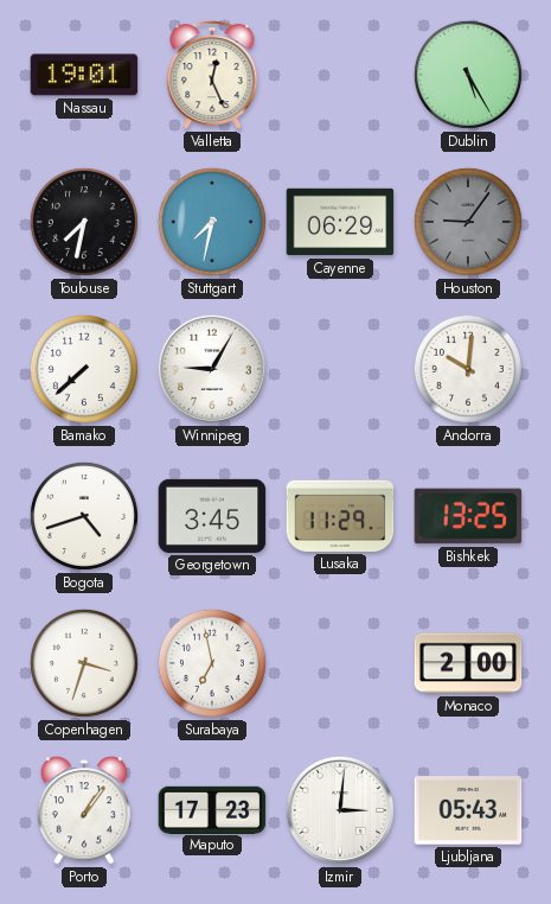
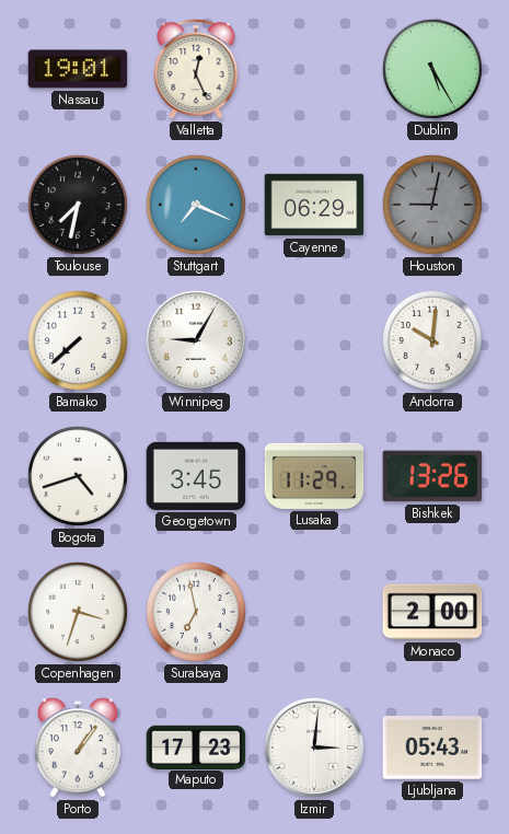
Stuttgart: 7:32 -> 7:19 (196, 205)
Houston: 9:06 -> 9:02 (432, 205)
Bishkek: 13:25 -> 13:26 (432, 476)
